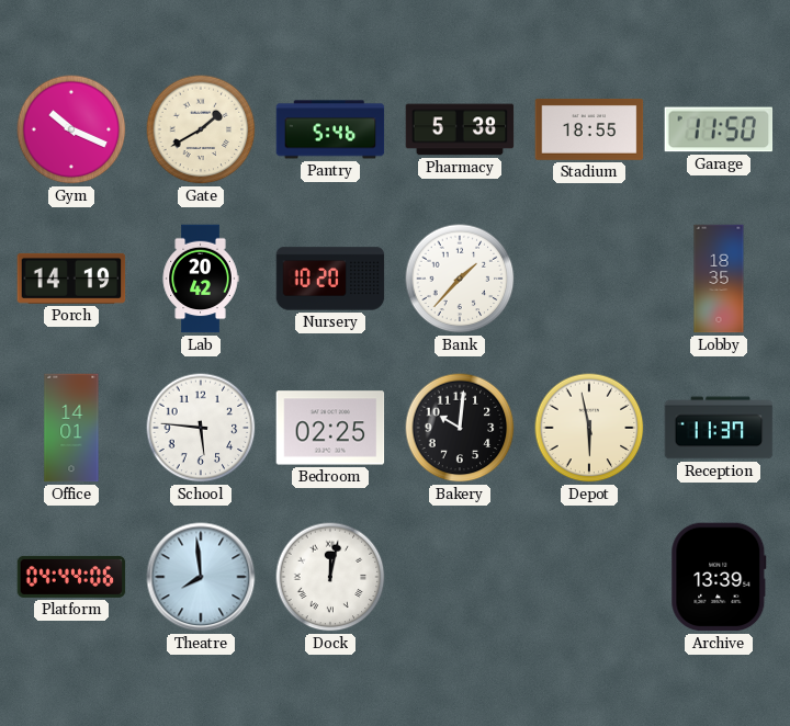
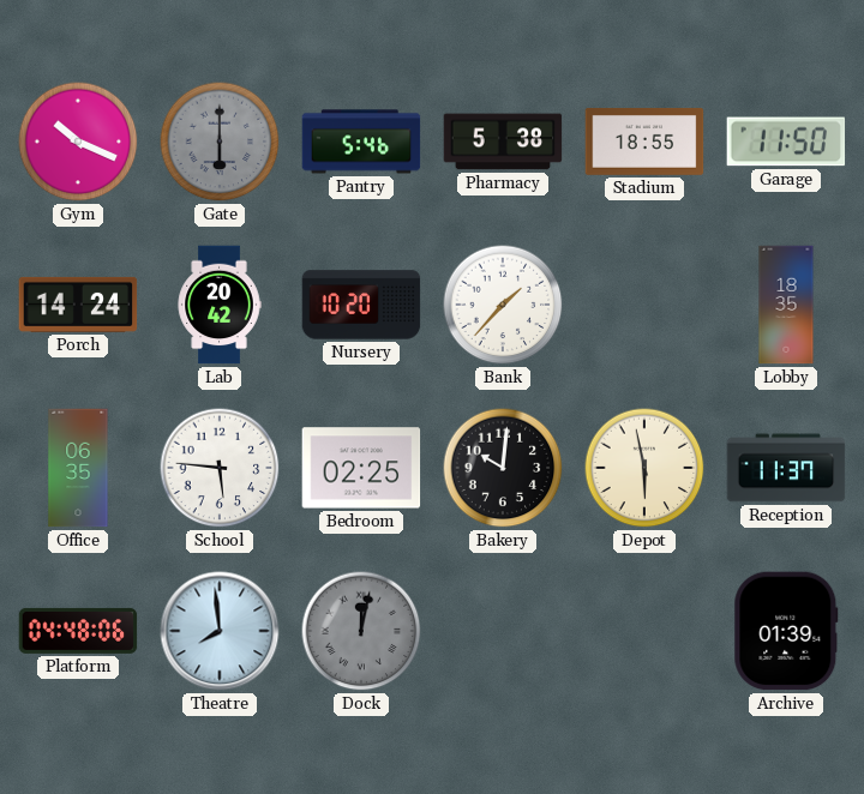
Gate: 1:40 -> 6:00 (220, 142)
Gate dial: cream -> grey (220, 142)
Porch: 14:19 -> 14:24 (78, 305)
Office: 14:01 -> 06:35 (78, 468)
Platform: 04:44 -> 04:48 (78, 631)
Dock dial: white -> grey (361, 631)
Archive: 13:39 -> 01:39 (786, 631)
